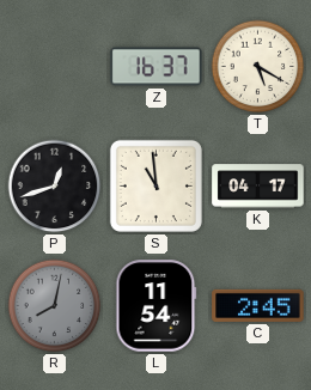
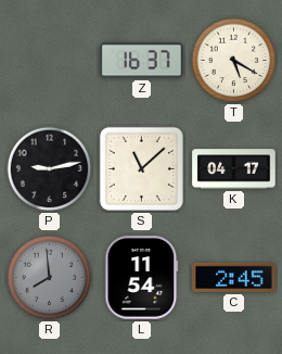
P: 12:42 -> 9:13 (50, 169)
S: 10:59 -> 11:08 (141, 168)
R: 8:02 -> 7:59 (50, 278)
